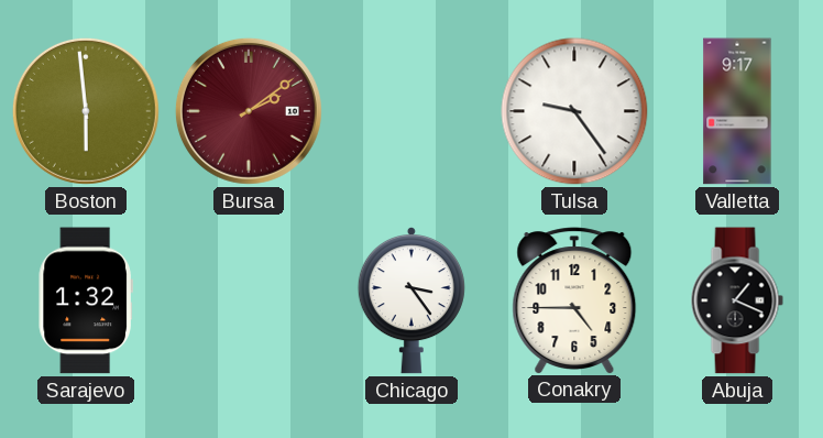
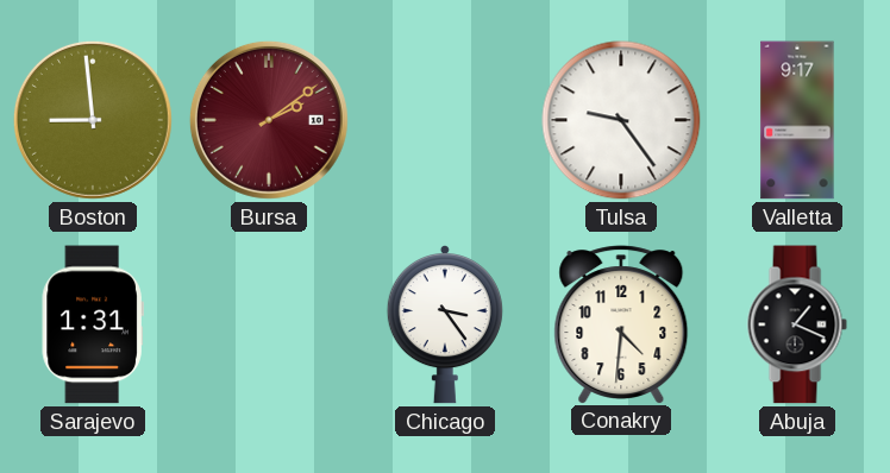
Boston: 5:59 -> 8:59 (93, 120)
Sarajevo: 1:32 -> 1:31 (93, 324)
Conakry: 4:45 -> 4:31 (621, 324)
